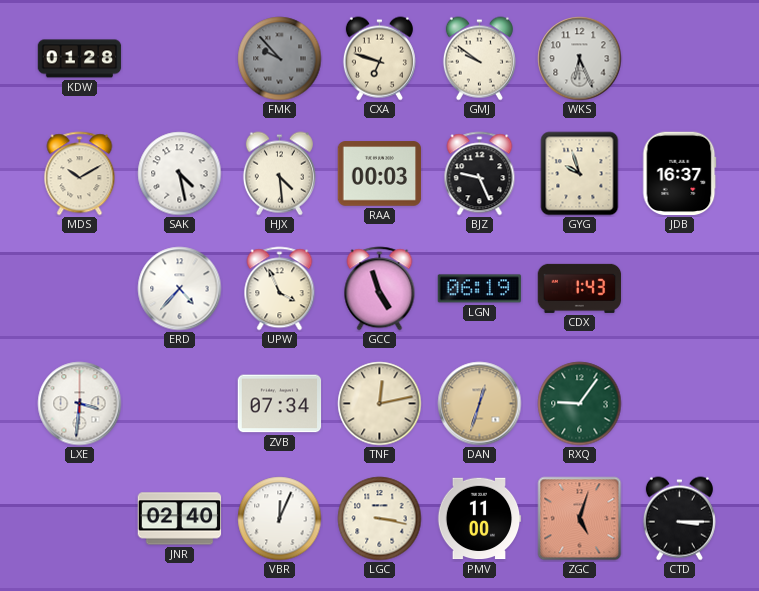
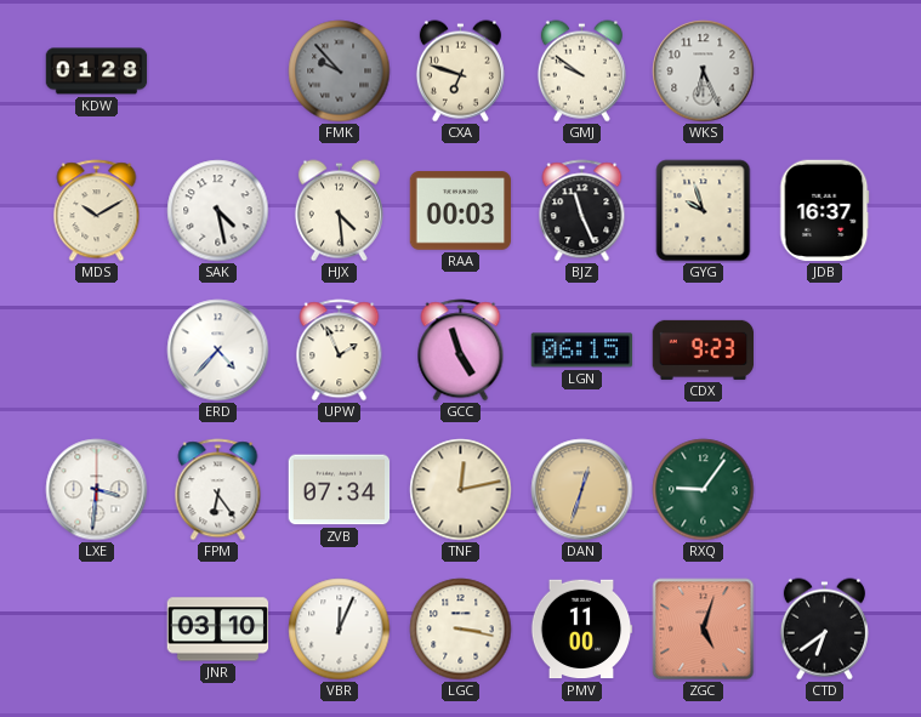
BJZ: 9:26 -> 11:26 (582, 211)
UPW: 3:56 -> 1:56 (340, 351)
LGN: 06:19 -> 06:15 (582, 351)
CDX: 1:43 -> 9:23 (704, 349)
FPM: none -> 6:24 (218, 490)
JNR: 02:40 -> 03:10 (218, 630)
CTD: 3:15 -> 6:39 (824, 630)
